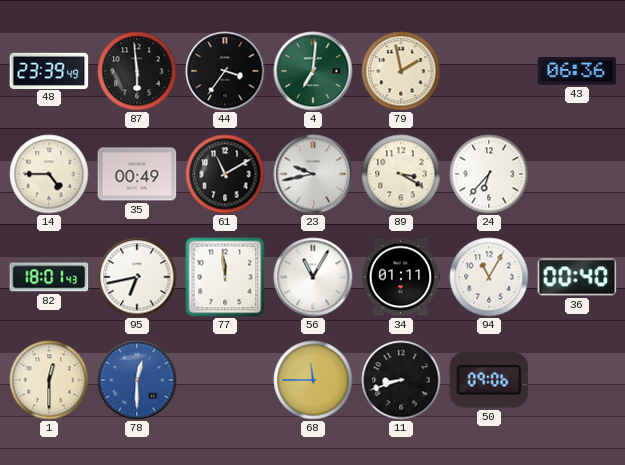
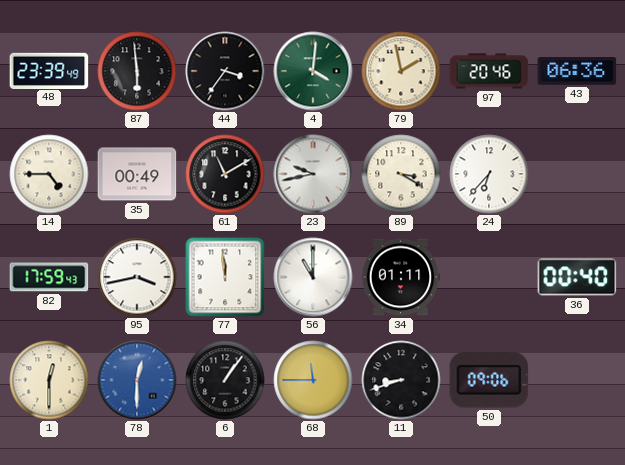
4: 7:01 -> 4:01 (313, 71)
97: none -> 20:46 (489, 71)
82: 18:01 -> 17:59 (49, 277)
95: 6:43 -> 3:43 (137, 277)
56: 11:05 -> 11:00 (313, 277)
94: 11:05 -> none (489, 277)
6: none -> 1:06 (225, 380)
